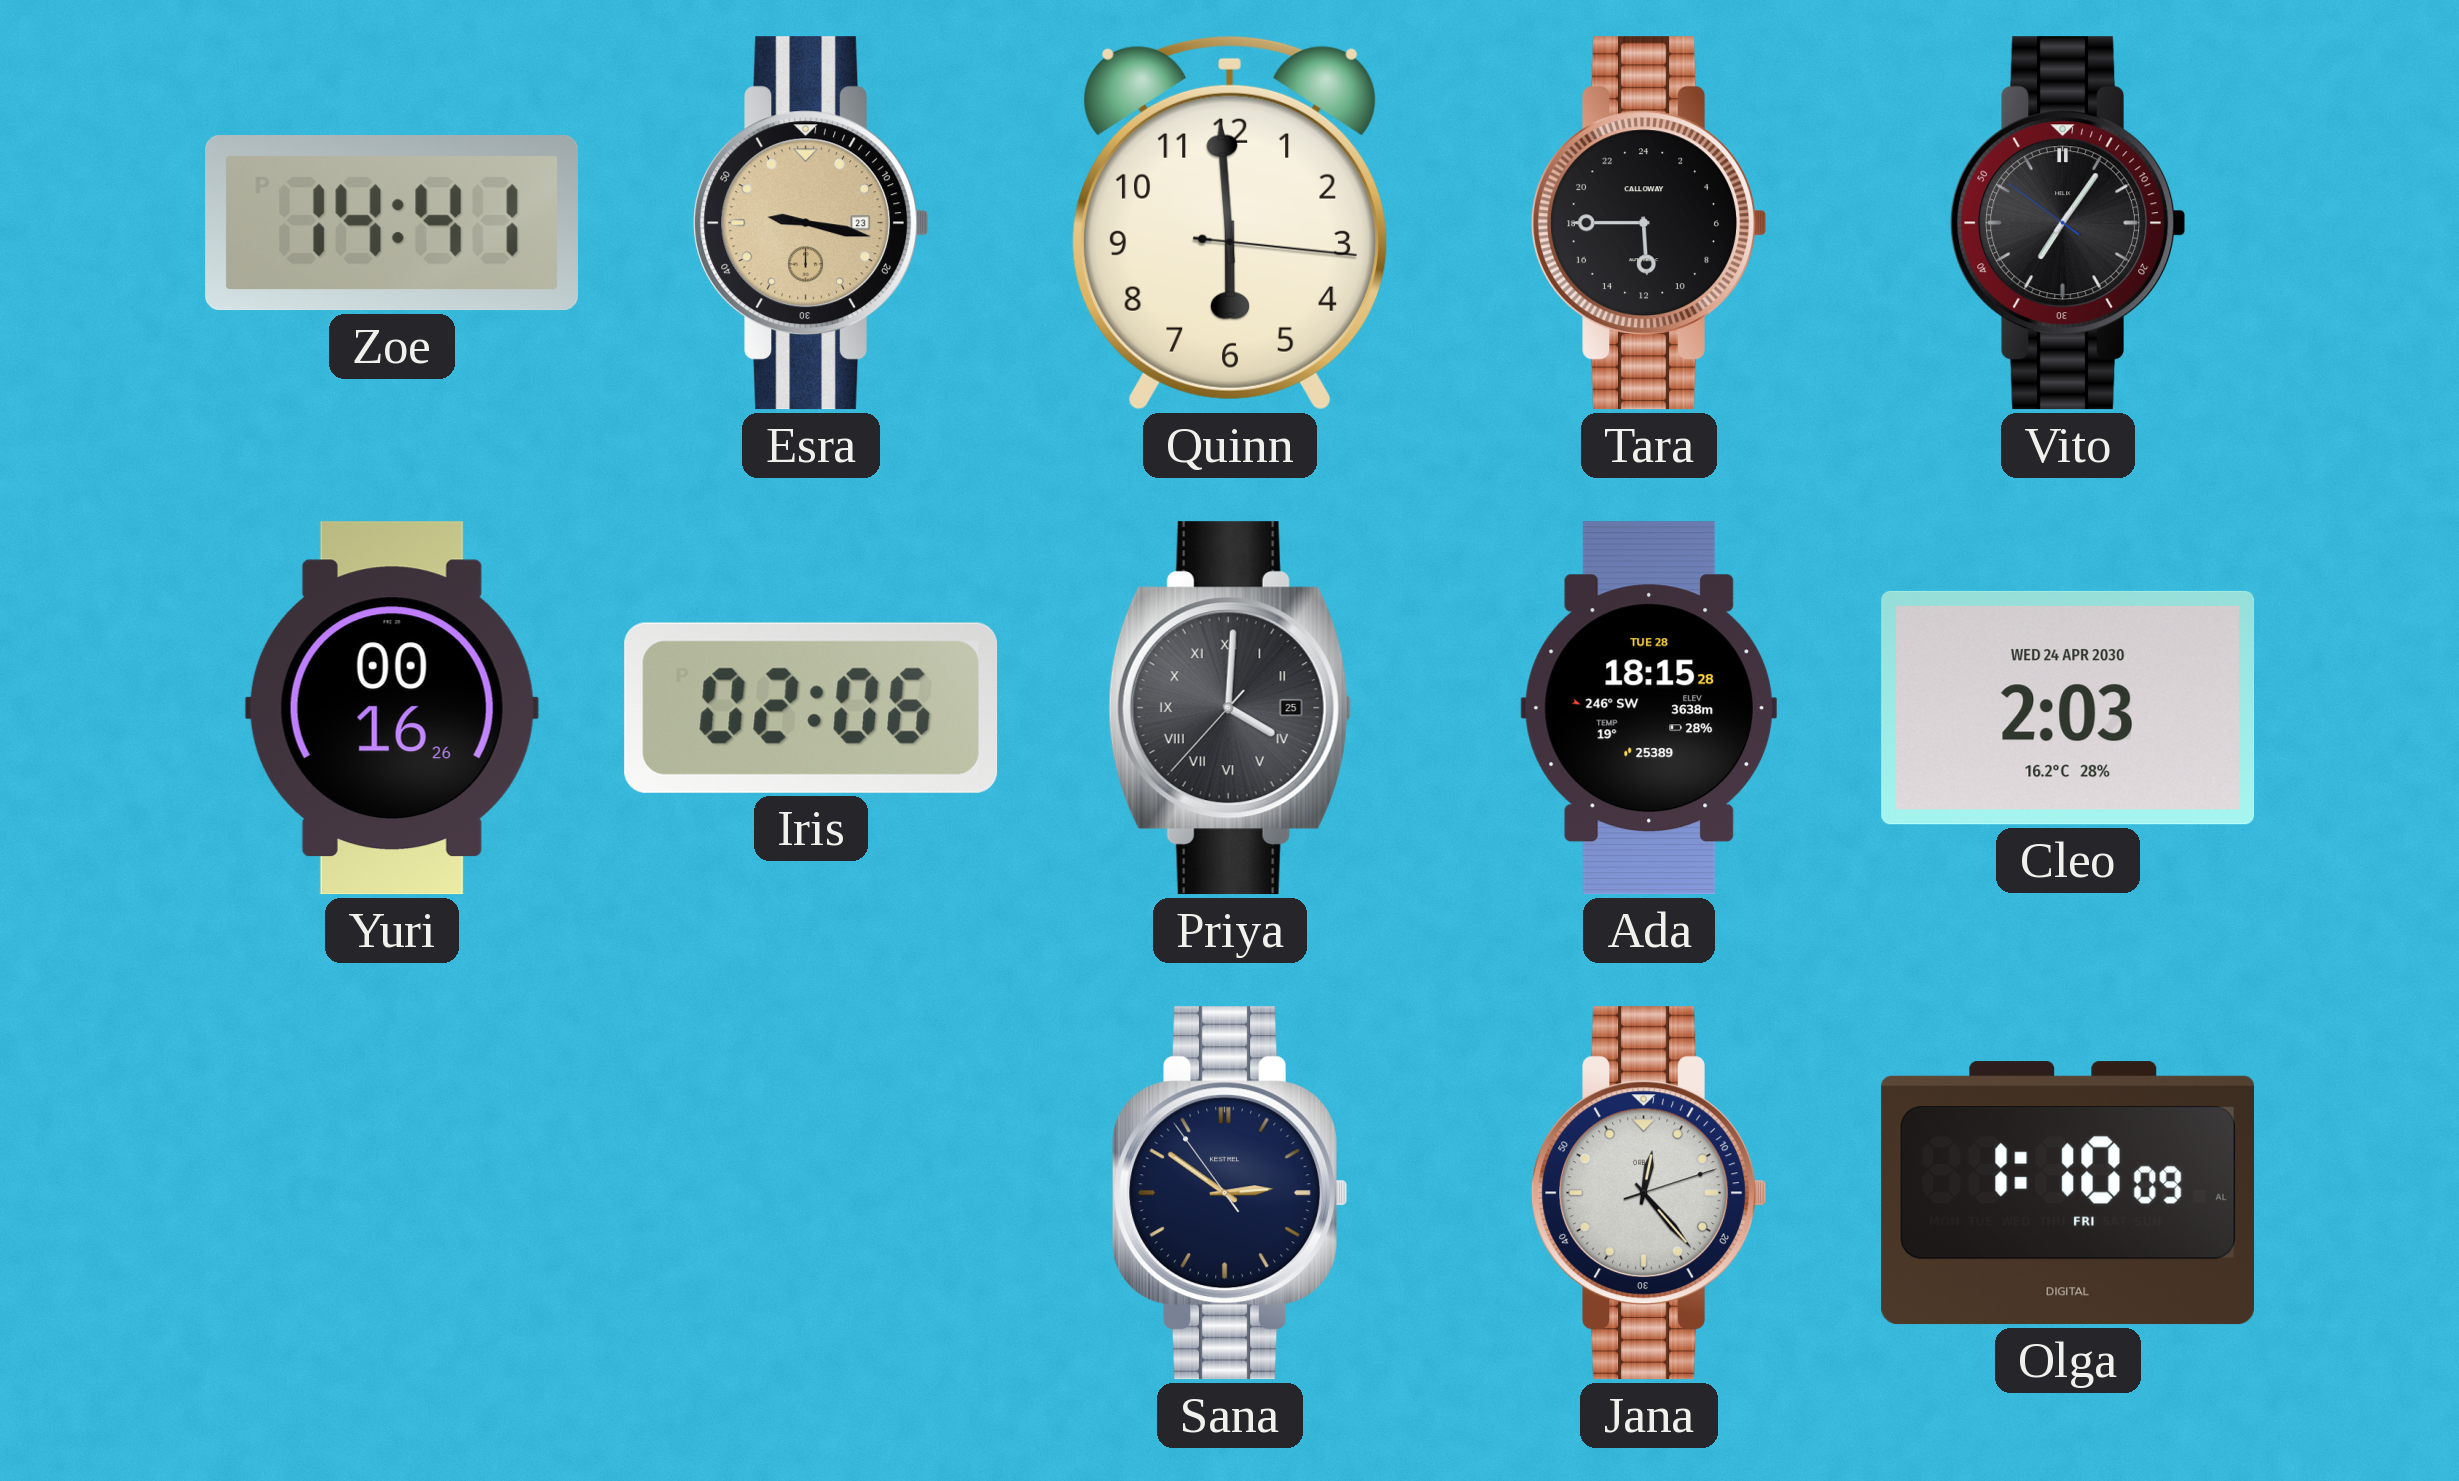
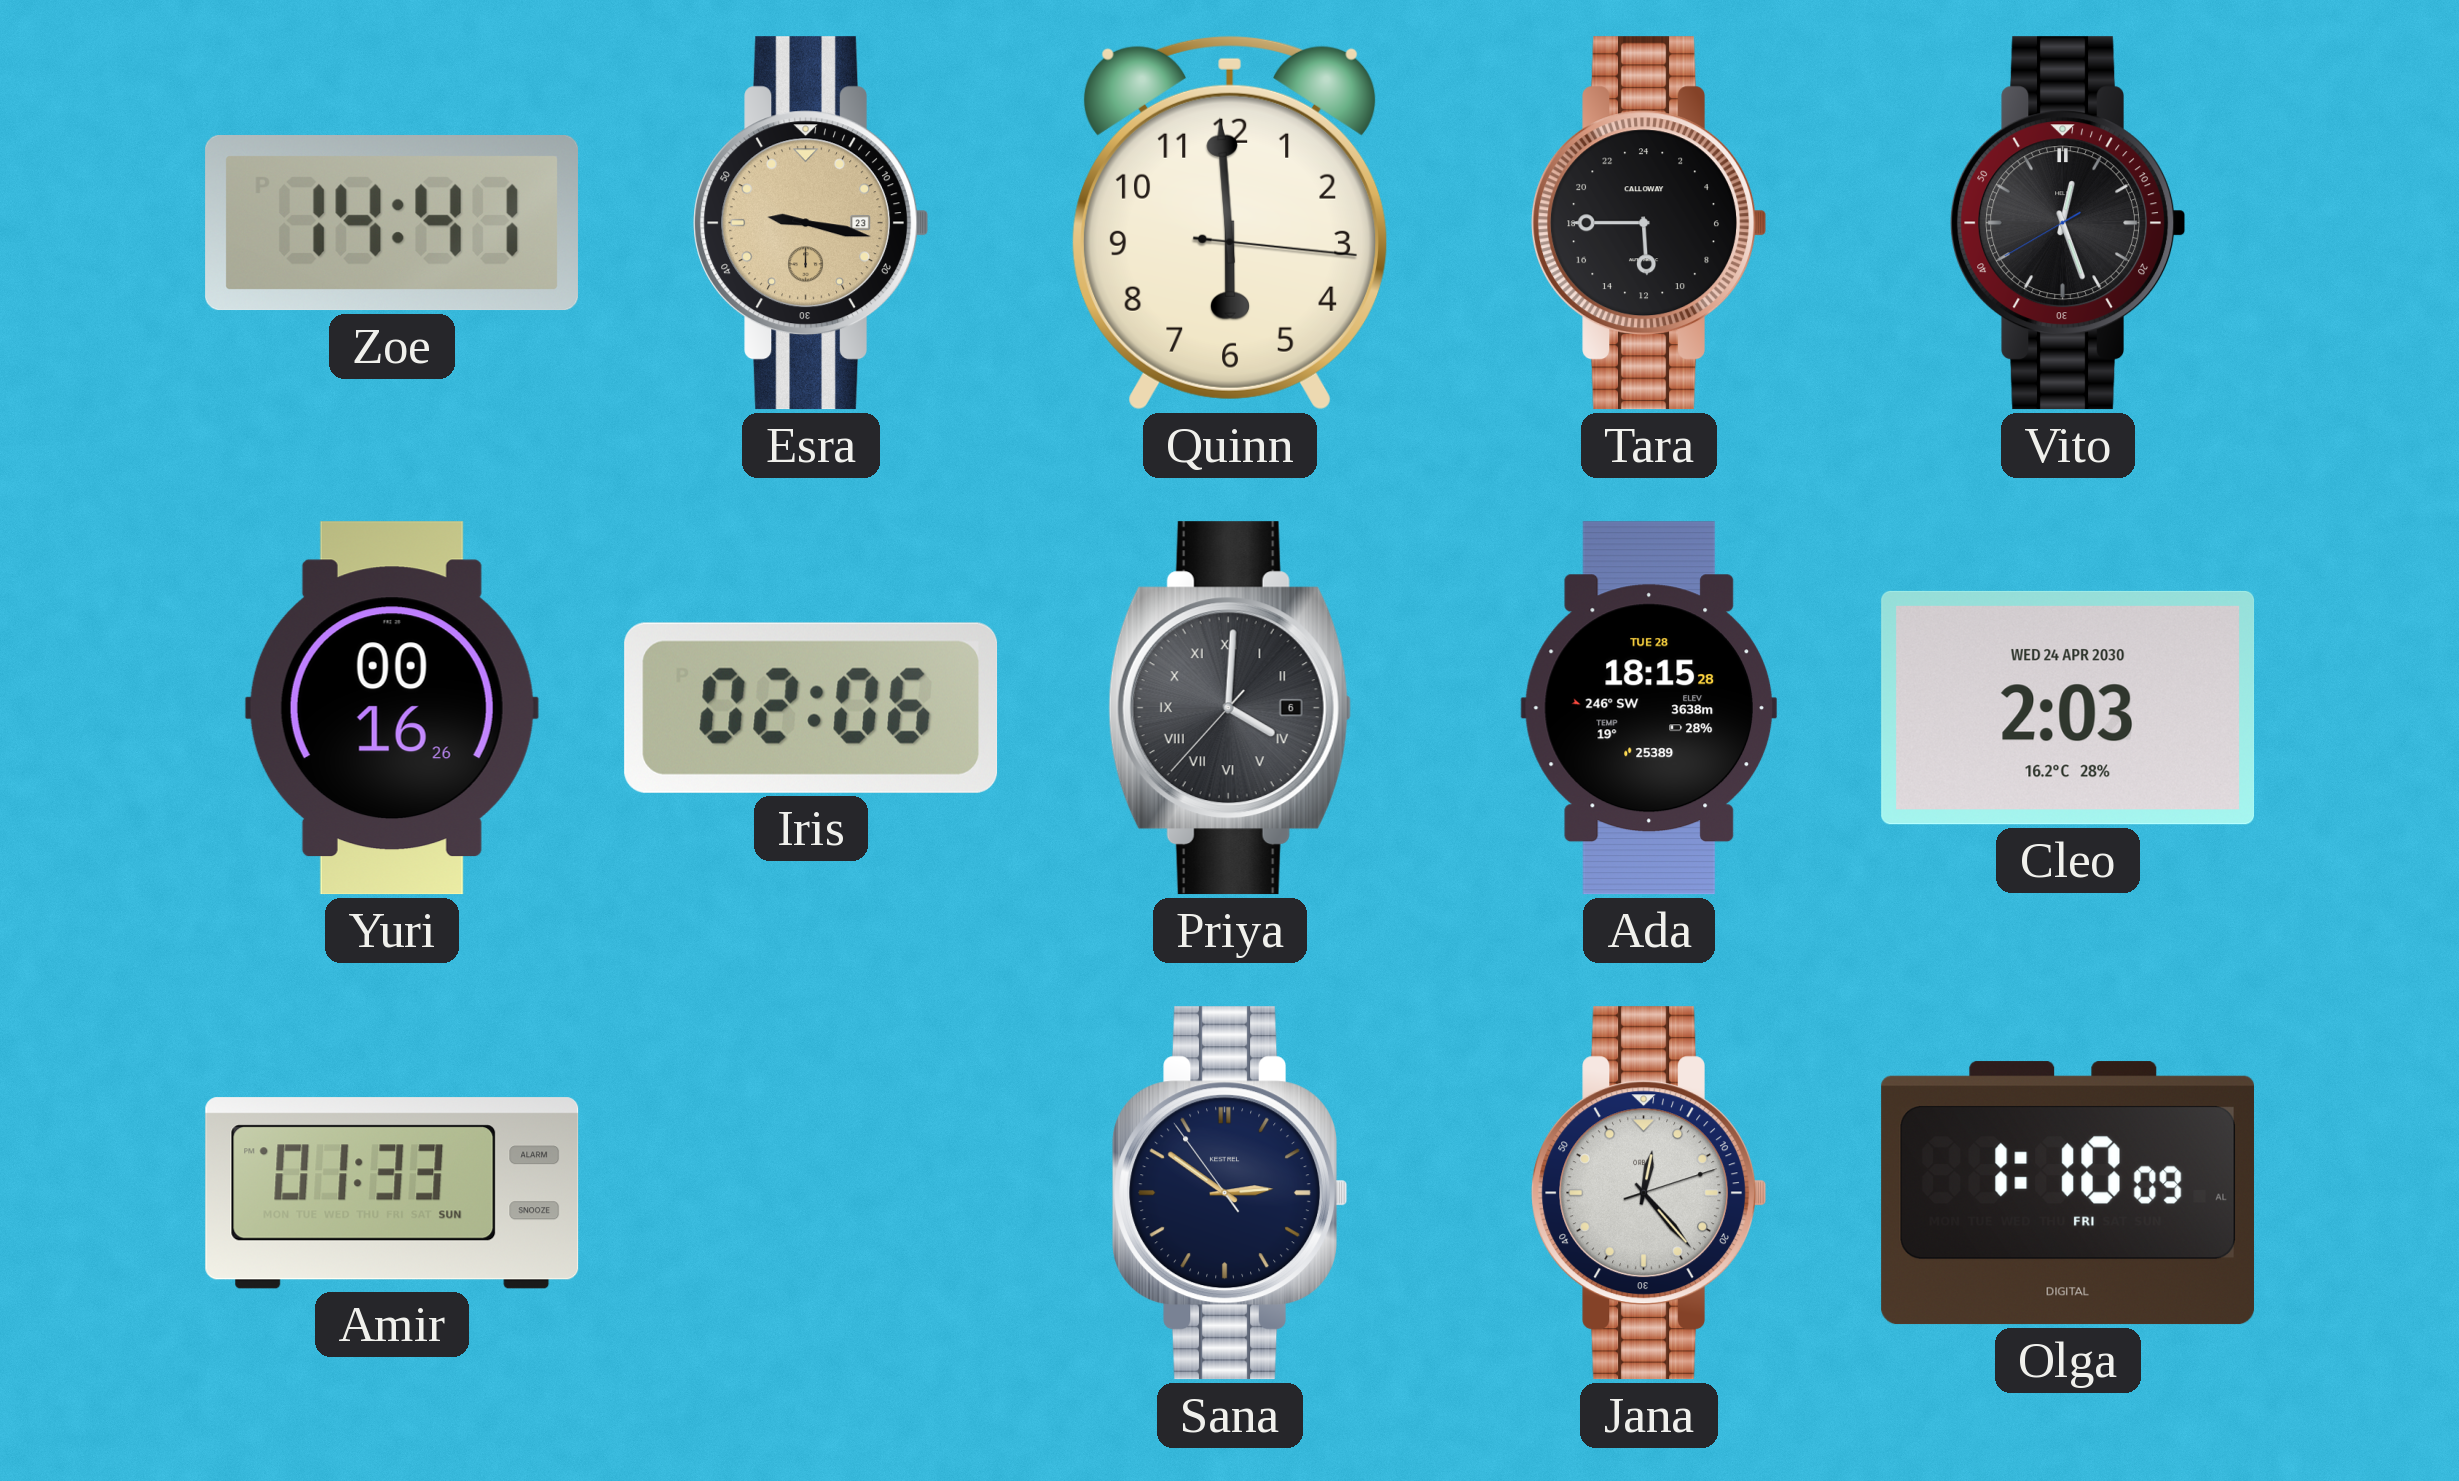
Vito: 7:05 -> 12:26 (2067, 223)
Priya date: 25 -> 6 (1230, 708)
Amir: none -> 01:33 (392, 1193)
